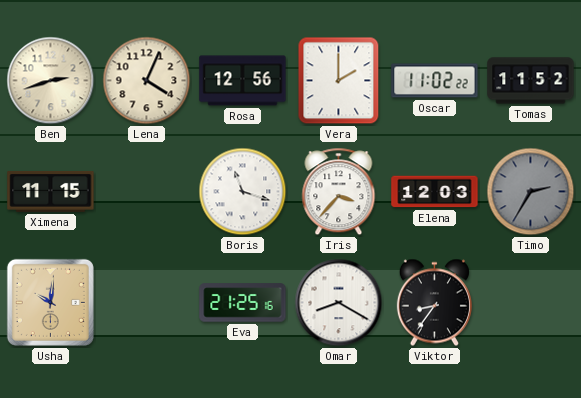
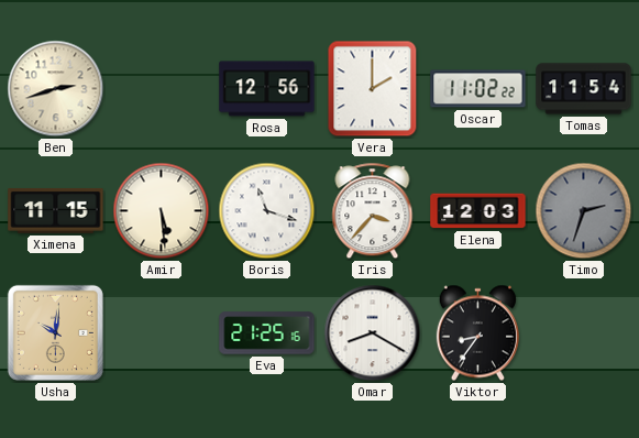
Lena: 4:04 -> none (147, 81)
Tomas: 11:52 -> 11:54 (584, 89)
Amir: none -> 5:29 (162, 211)
Timo: 2:35 -> 2:33 (584, 211)
